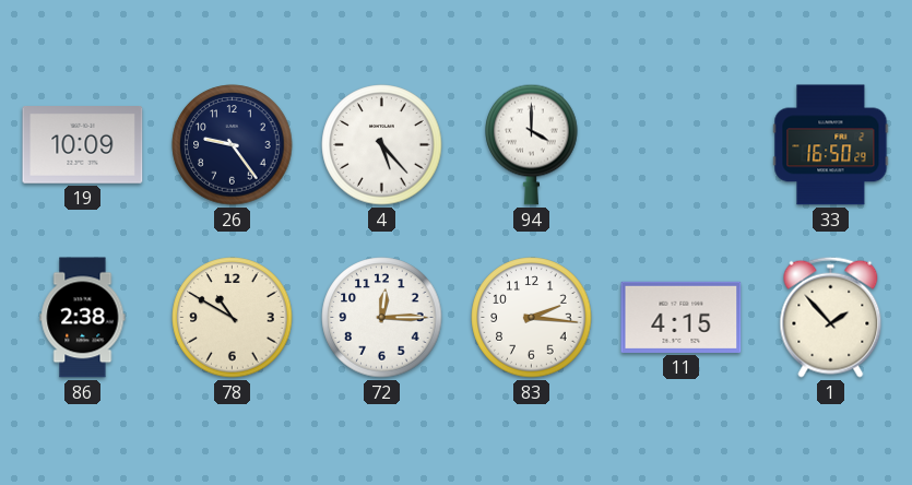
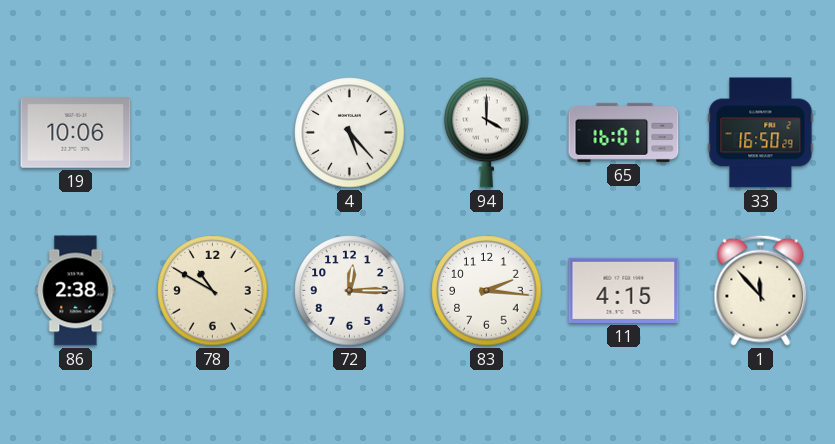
19: 10:09 -> 10:06 (76, 133)
26: 9:24 -> none (233, 145)
65: none -> 16:01 (624, 132)
1: 1:53 -> 11:53 (761, 290)
